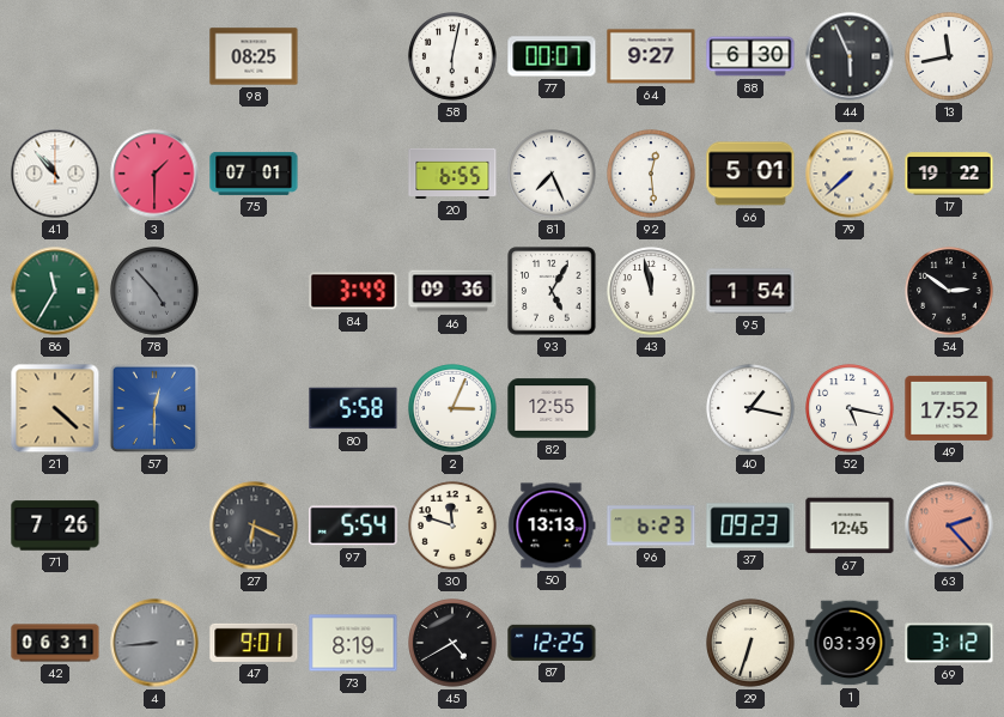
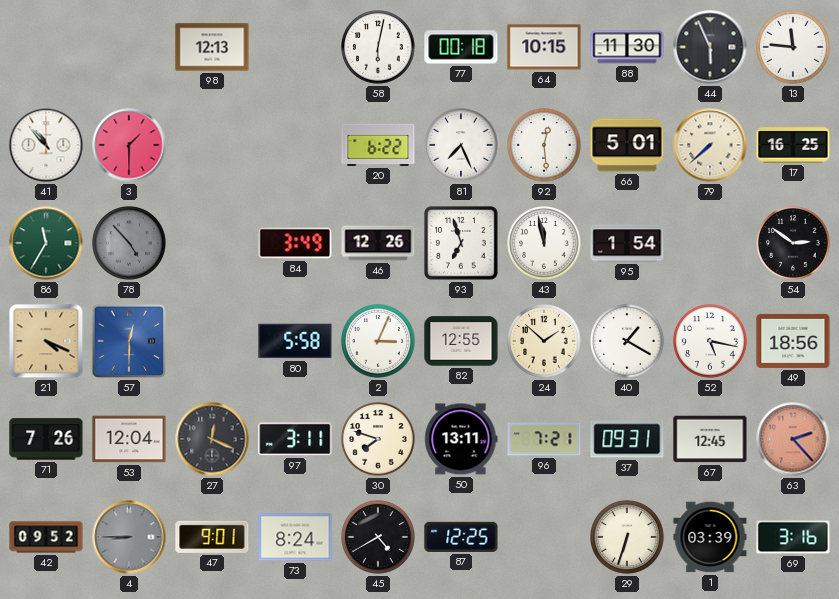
98: 08:25 -> 12:13 (212, 47)
77: 00:07 -> 00:18 (461, 47)
64: 9:27 -> 10:15 (544, 47)
88: 6:30 -> 11:30 (627, 47)
13: 11:43 -> 11:46 (793, 47)
75: 07:01 -> none (254, 174)
20: 6:55 -> 6:22 (378, 145)
17: 19:22 -> 16:25 (793, 145)
46: 09:36 -> 12:26 (378, 243)
93: 5:05 -> 6:57 (461, 243)
21: 4:22 -> 4:19 (46, 341)
24: none -> 1:52 (544, 341)
40: 1:17 -> 1:20 (627, 341)
49: 17:52 -> 18:56 (793, 341)
53: none -> 12:04 (129, 439)
27: 6:19 -> 12:19 (212, 439)
97: 5:54 -> 3:11 (295, 439)
30: 11:48 -> 7:48 (378, 439)
50: 13:13 -> 13:11 (461, 439)
96: 6:23 -> 7:21 (544, 439)
37: 09:23 -> 09:31 (627, 439)
42: 06:31 -> 09:52 (46, 537)
4: 8:44 -> 8:45 (129, 537)
73: 8:19 -> 8:24 (295, 537)
69: 3:12 -> 3:16 (793, 537)
